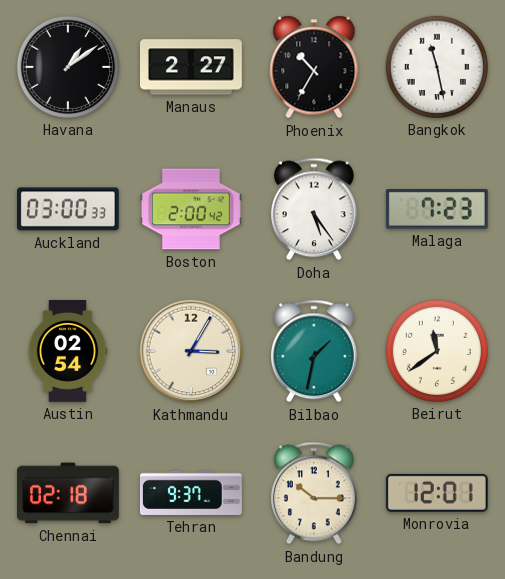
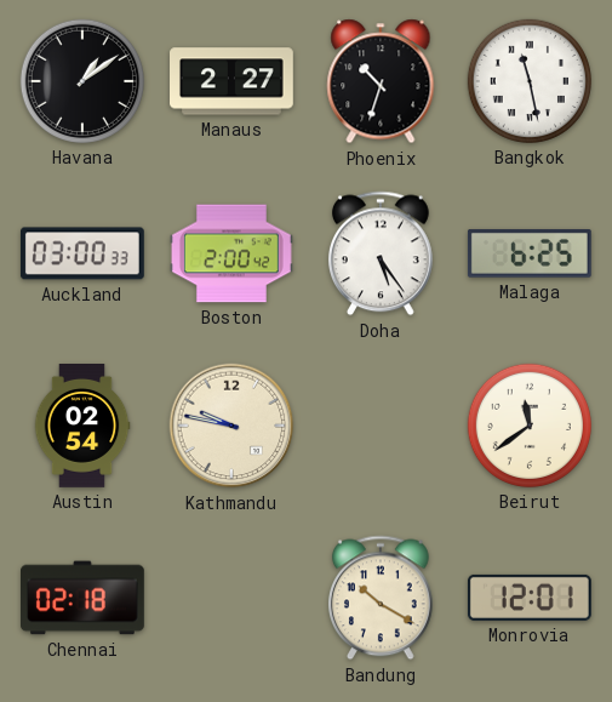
Phoenix: 10:35 -> 10:33 (381, 81)
Malaga: 7:23 -> 6:25 (530, 255)
Kathmandu: 3:05 -> 9:47 (231, 426)
Bilbao: 1:32 -> none (314, 351)
Tehran: 9:37 -> none (191, 493)
Bandung: 10:15 -> 10:20 (381, 598)
